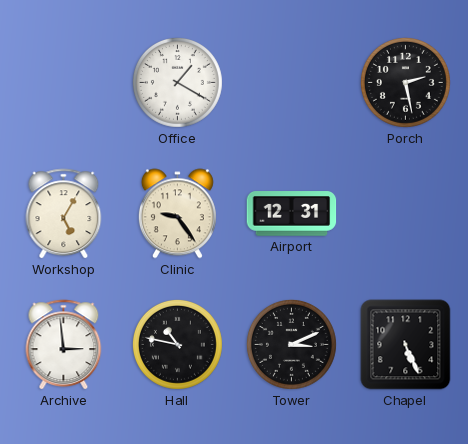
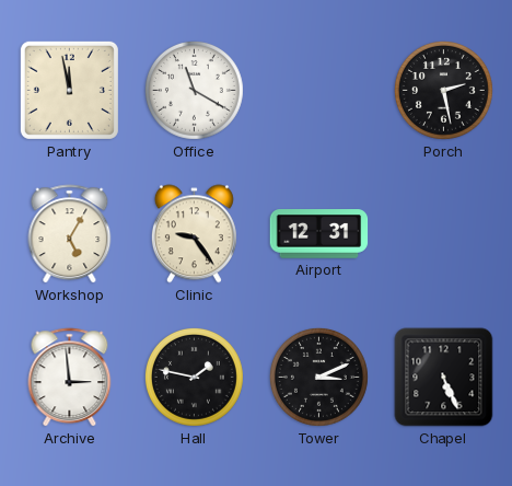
Pantry: none -> 11:58 (69, 90)
Office: 1:20 -> 11:20 (194, 90)
Hall: 10:47 -> 1:47 (194, 377)
